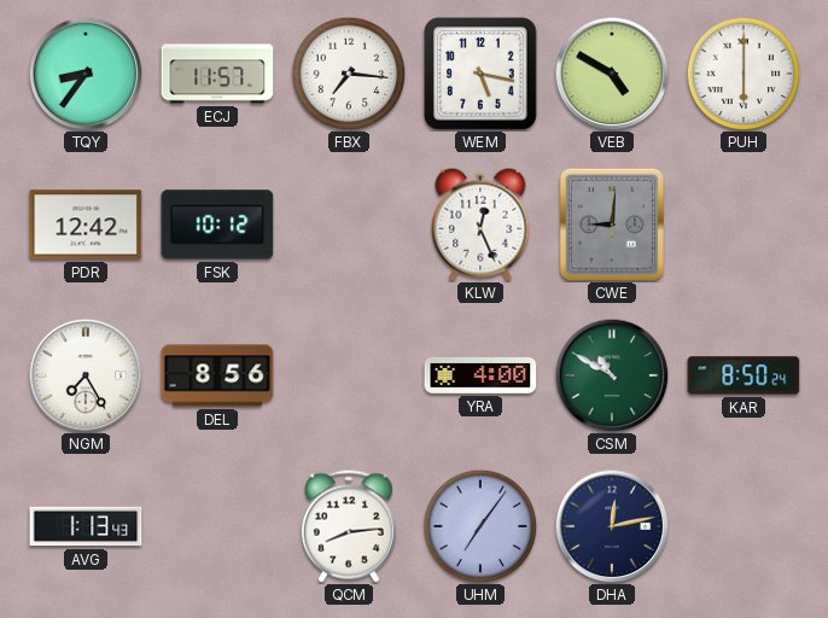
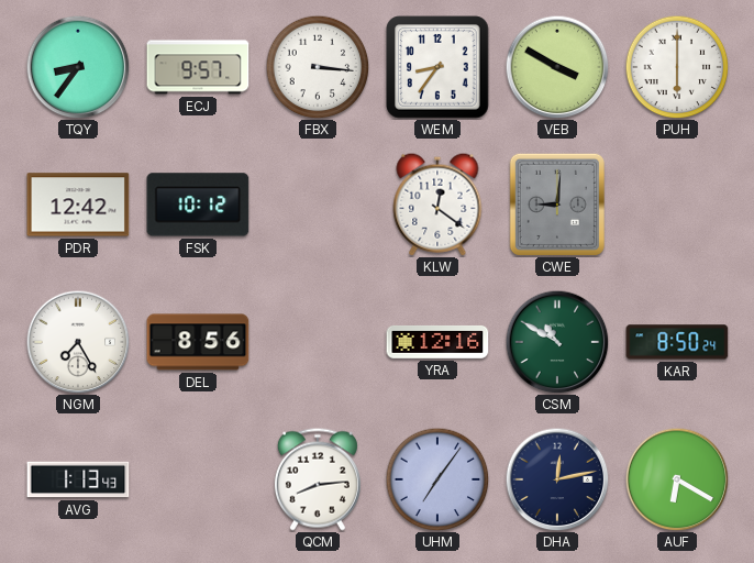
ECJ: 11:57 -> 9:57 (198, 67)
FBX: 7:16 -> 3:16 (318, 67)
WEM: 5:17 -> 8:36 (437, 67)
VEB: 4:50 -> 3:50 (557, 67)
KLW: 12:26 -> 12:21 (437, 205)
YRA: 4:00 -> 12:16 (437, 342)
AUF: none -> 6:20 (677, 479)
